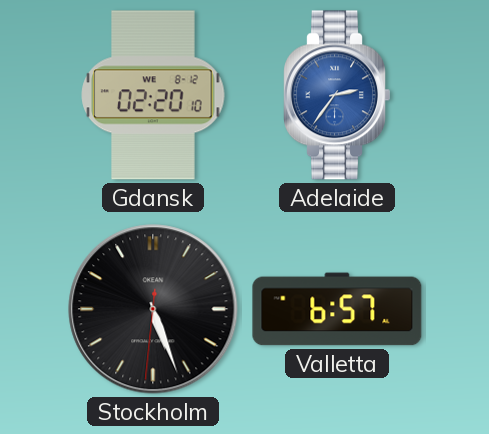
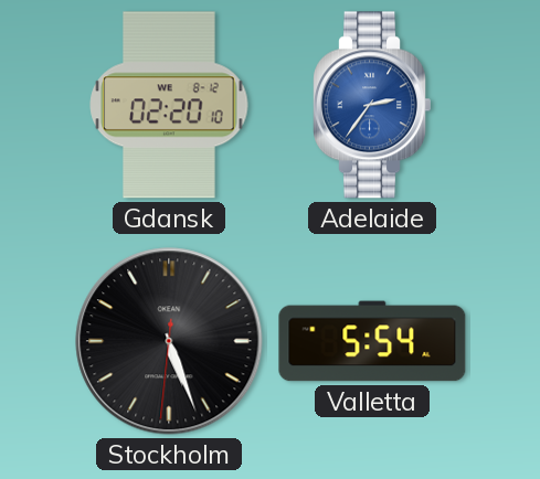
Valletta: 6:57 -> 5:54 (372, 341)
